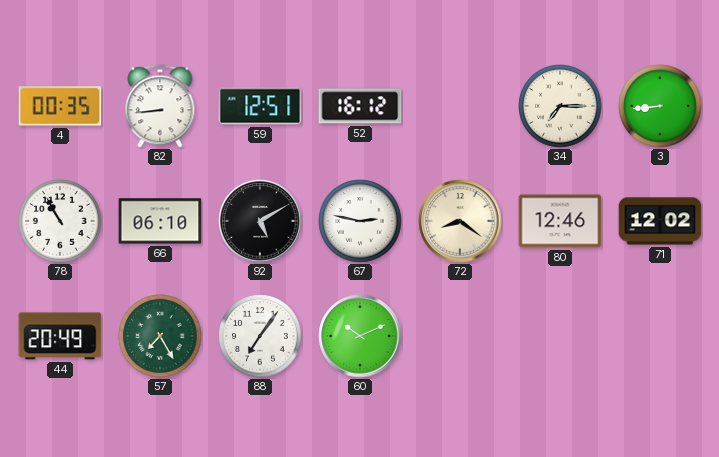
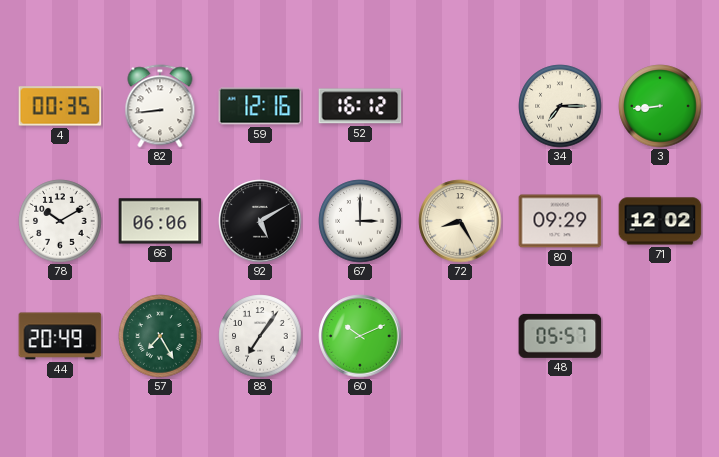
59: 12:51 -> 12:16 (260, 106)
78: 10:55 -> 10:10 (60, 221)
66: 06:10 -> 06:06 (160, 221)
67: 2:47 -> 3:00 (360, 221)
72: 8:21 -> 8:25 (460, 221)
80: 12:46 -> 09:29 (560, 221)
48: none -> 05:57 (560, 336)
